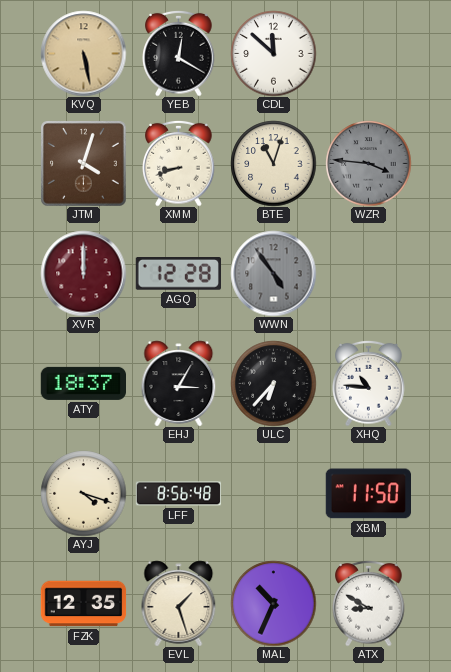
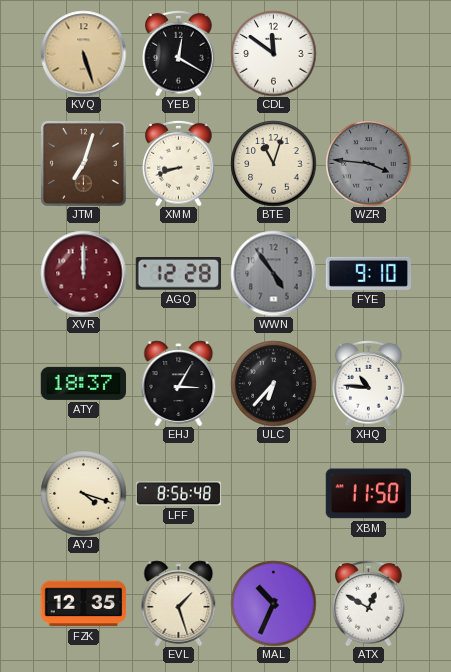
KVQ: 5:28 -> 5:27 (83, 53)
CDL: 11:52 -> 11:51 (273, 53)
JTM: 4:03 -> 7:03 (84, 164)
FYE: none -> 9:10 (368, 273)
ATX: 8:50 -> 12:50 (369, 603)
